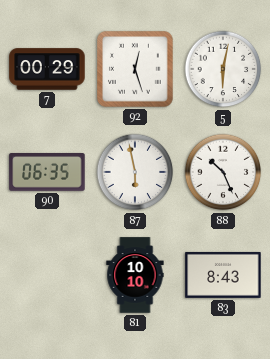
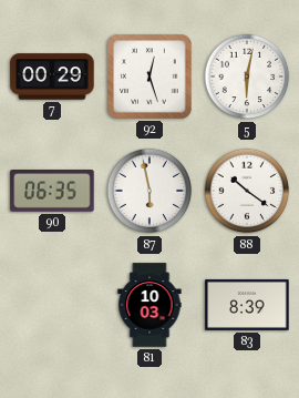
88: 10:26 -> 10:21 (247, 191)
81: 10:10 -> 10:03 (149, 305)
83: 8:43 -> 8:39 (247, 305)
